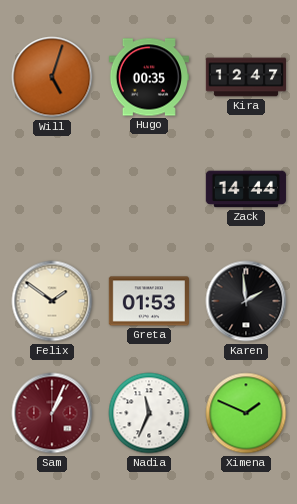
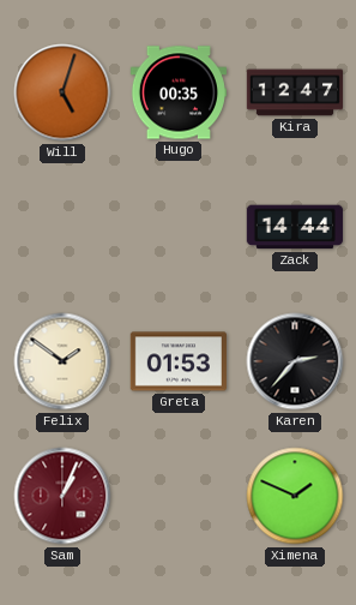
Karen: 1:59 -> 2:37 (295, 361)
Nadia: 11:34 -> none (149, 413)
